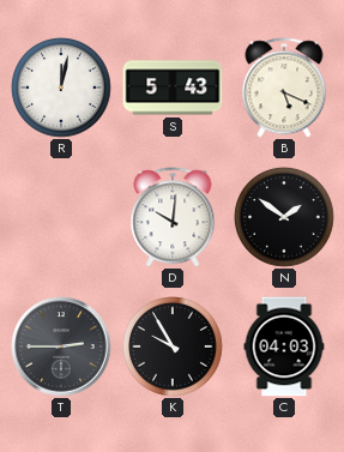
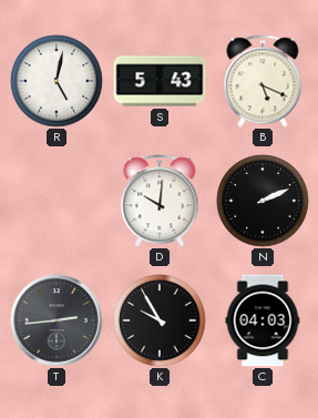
R: 12:02 -> 5:02 (57, 81)
N: 1:51 -> 2:11 (263, 201)
T: 2:45 -> 2:44 (57, 320)
